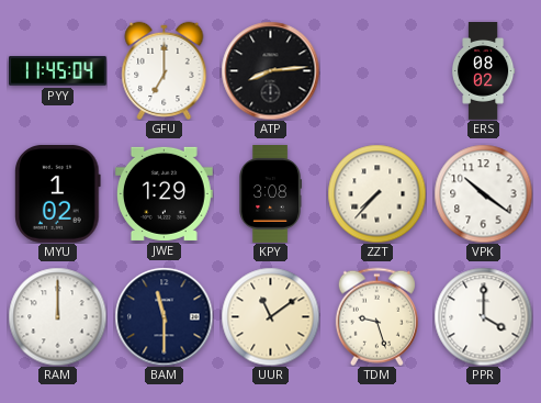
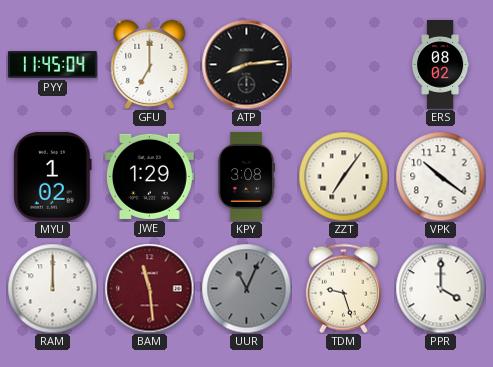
ZZT: 7:37 -> 7:06 (343, 176)
BAM: 11:30 -> 11:29 (149, 288)
BAM dial: navy -> burgundy (149, 288)
UUR: 11:09 -> 11:04 (246, 288)
UUR dial: cream -> grey (246, 288)
